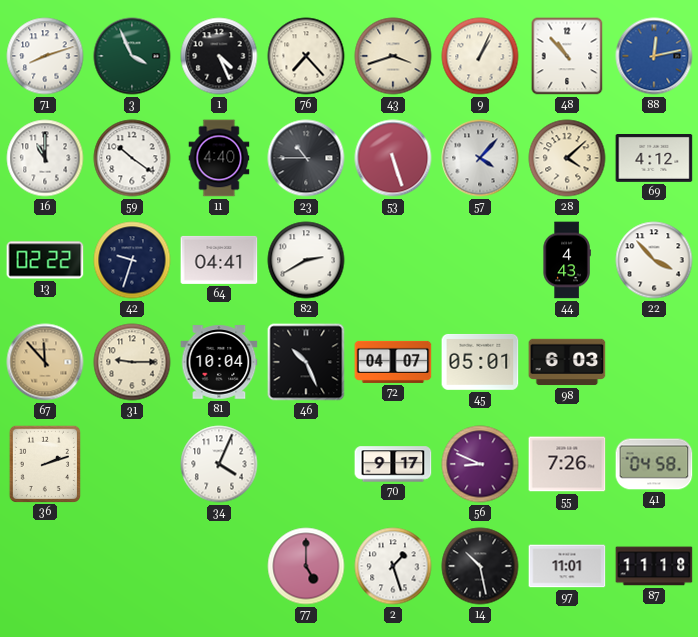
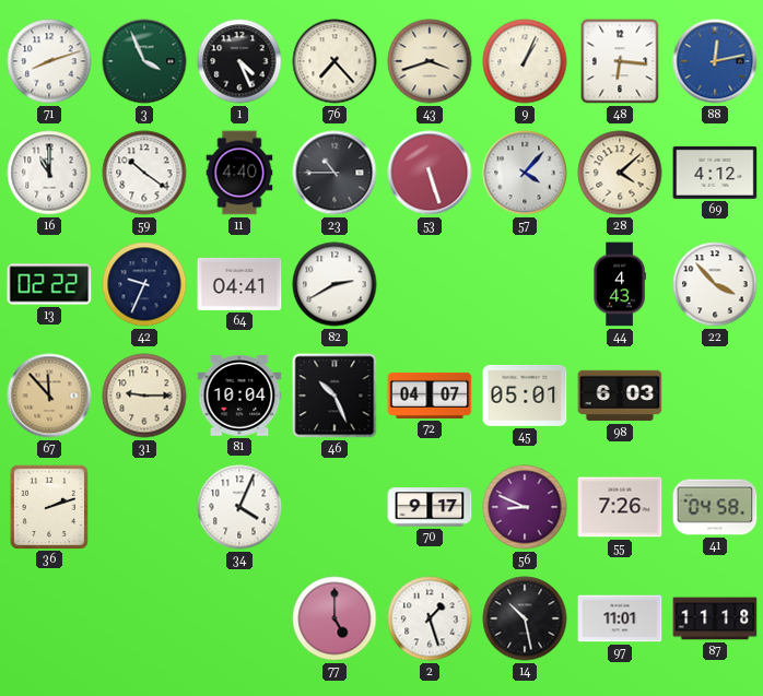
48: 10:53 -> 6:16 (620, 61)
42: 9:33 -> 9:34 (144, 284)
